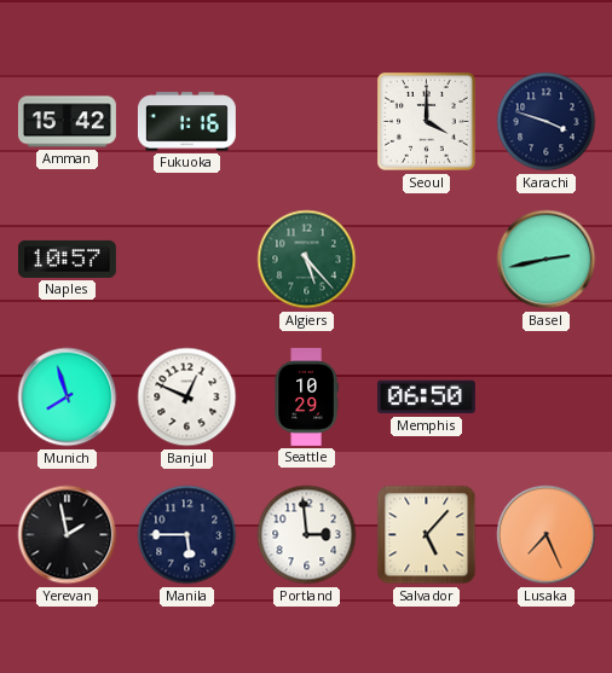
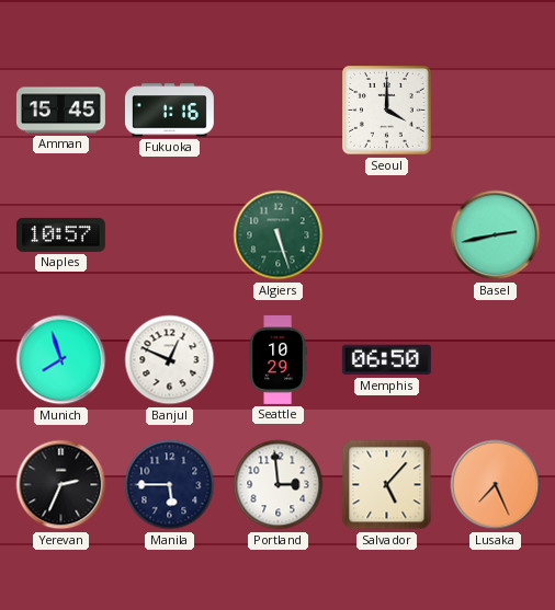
Amman: 15:42 -> 15:45 (61, 111)
Karachi: 3:48 -> none (547, 122)
Algiers: 5:23 -> 5:27 (279, 235)
Yerevan: 1:58 -> 2:34 (61, 485)
